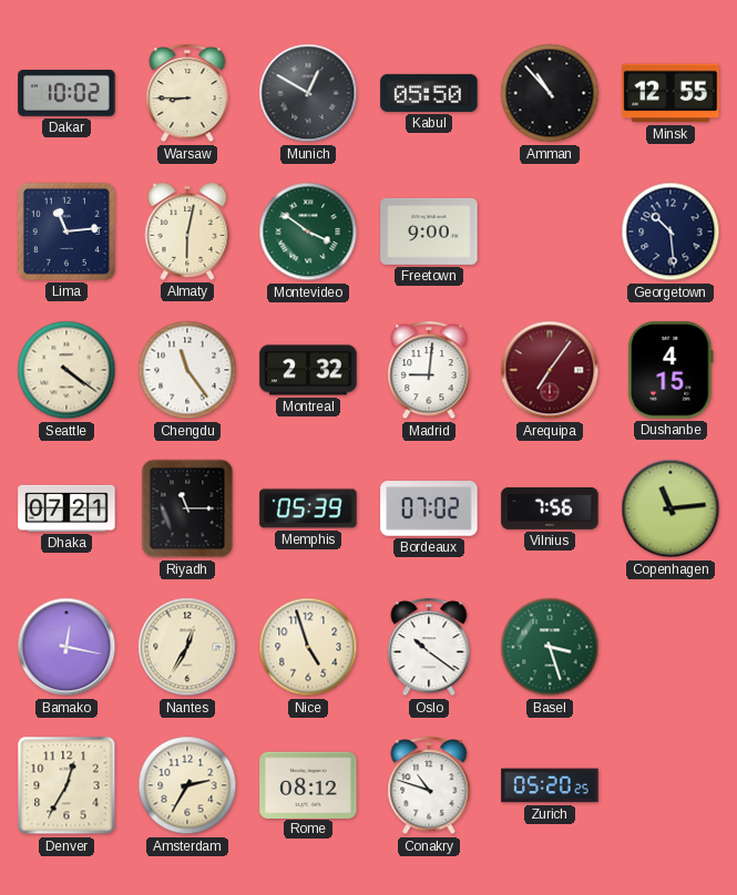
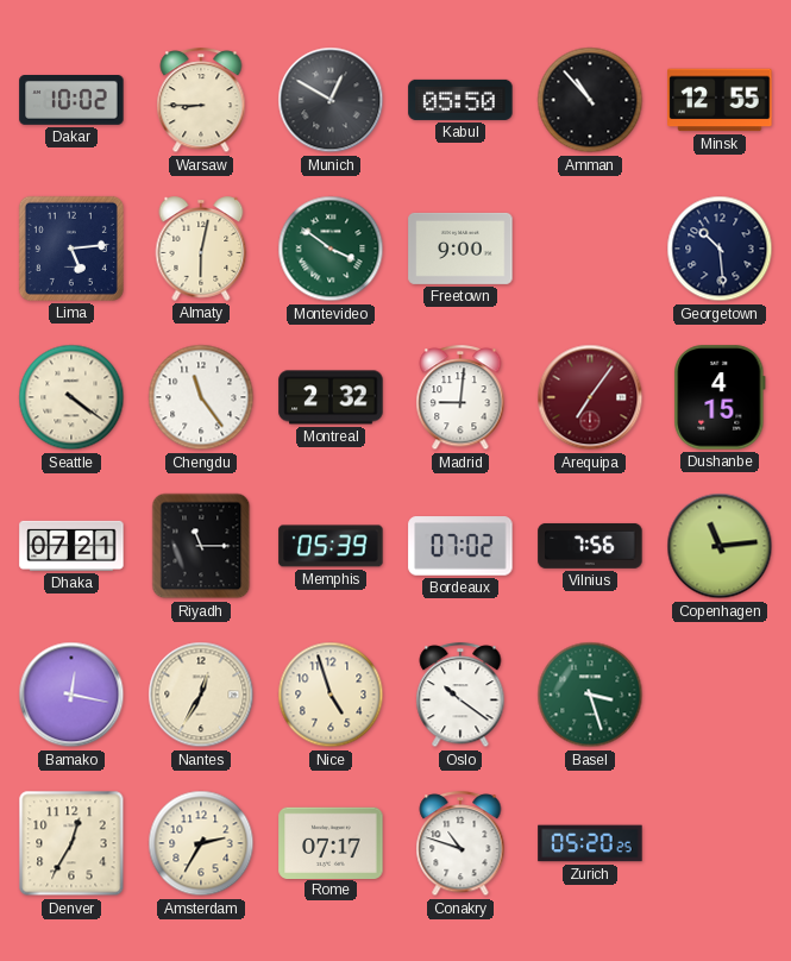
Lima: 11:14 -> 5:14 (71, 249)
Rome: 08:12 -> 07:17 (331, 842)
